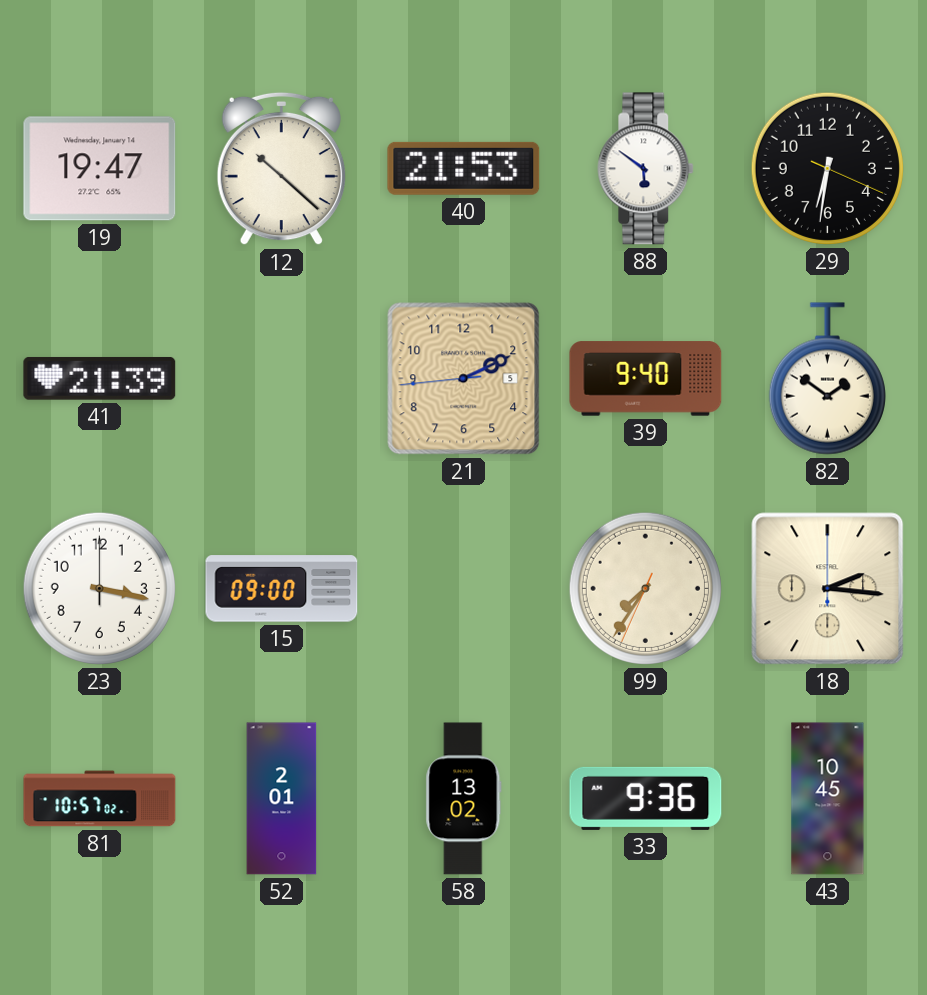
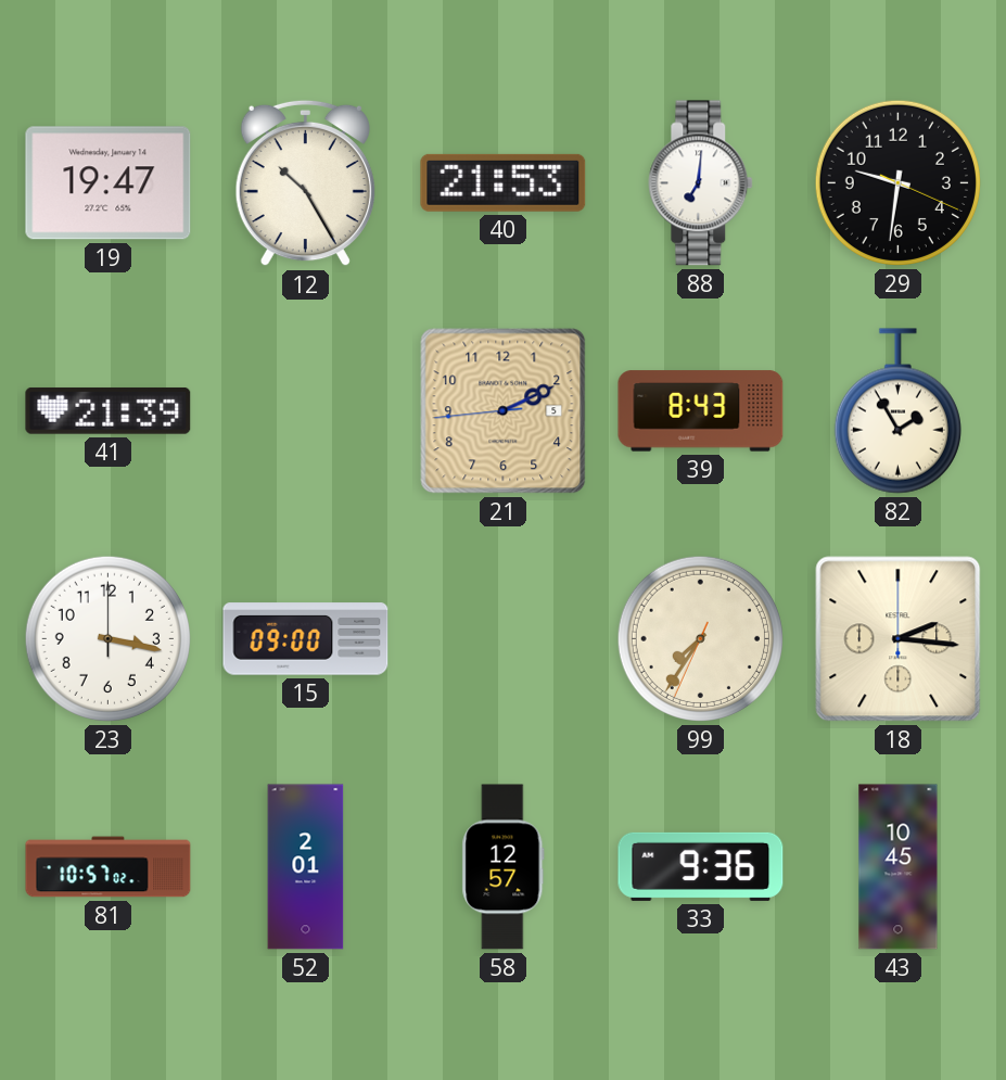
12: 10:22 -> 10:25 (305, 183)
88: 5:51 -> 7:01 (701, 183)
29: 6:31 -> 9:31 (897, 182)
39: 9:40 -> 8:43 (701, 411)
82: 1:51 -> 1:55 (897, 411)
58: 13:02 -> 12:57 (504, 867)
